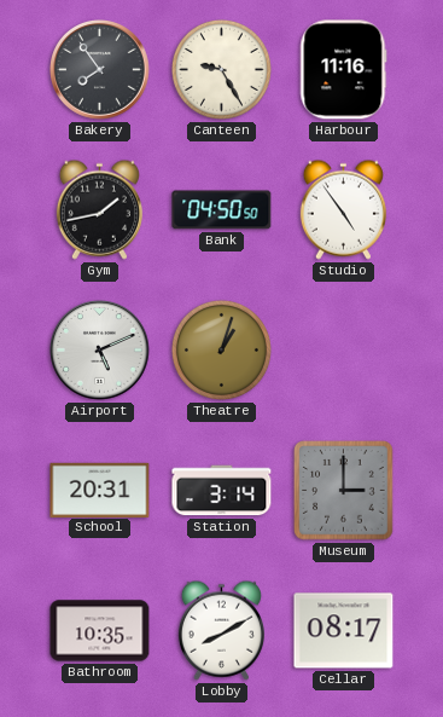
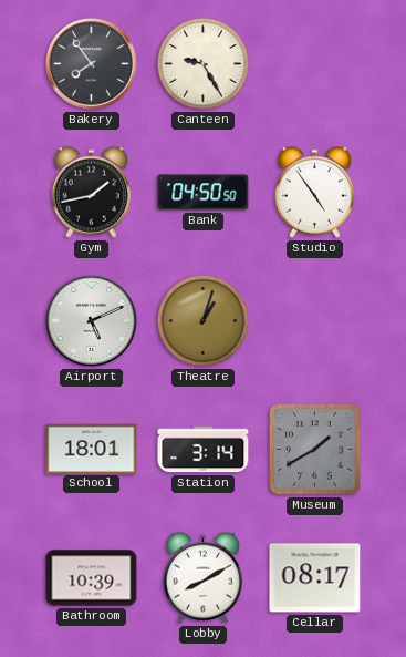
Harbour: 11:16 -> none (344, 70)
School: 20:31 -> 18:01 (92, 449)
Museum: 3:00 -> 1:40 (315, 450)
Bathroom: 10:35 -> 10:39 (92, 578)
